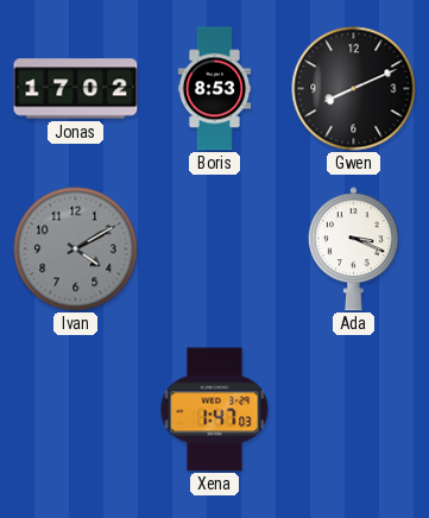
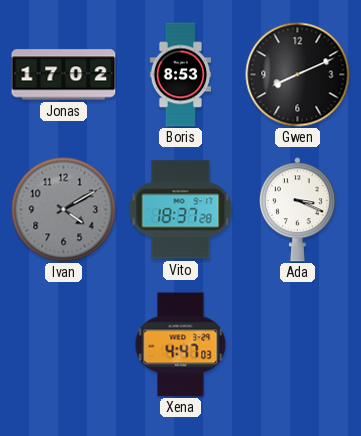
Vito: none -> 18:37 (181, 210)
Xena: 1:47 -> 4:47 (181, 345)
